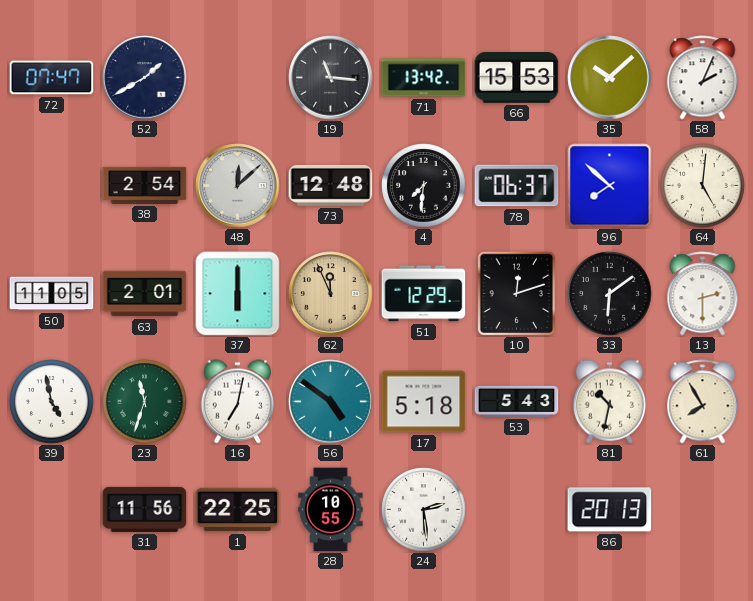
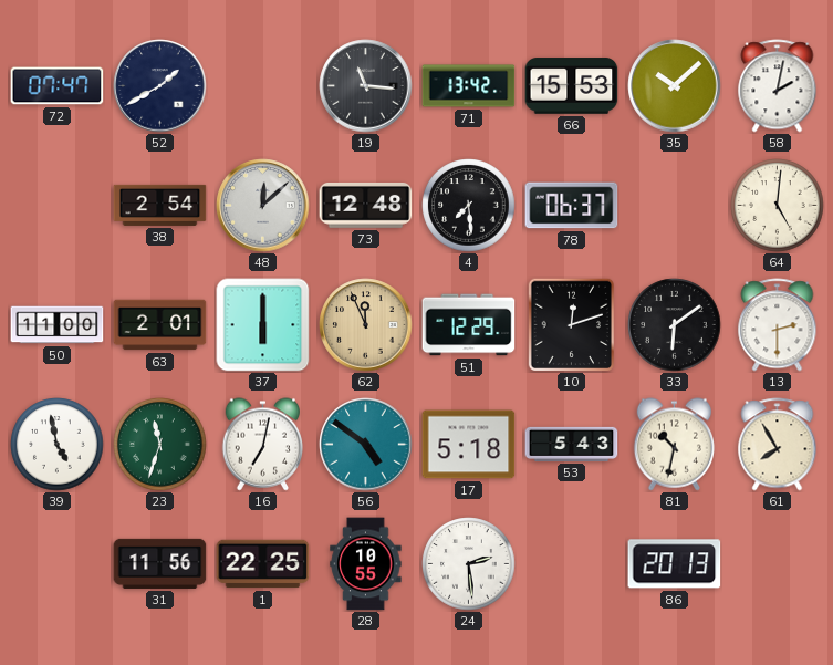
58: 2:04 -> 2:02 (778, 86)
4: 7:31 -> 7:29 (469, 206)
96: 7:52 -> none (610, 186)
50: 11:05 -> 11:00 (58, 325)
